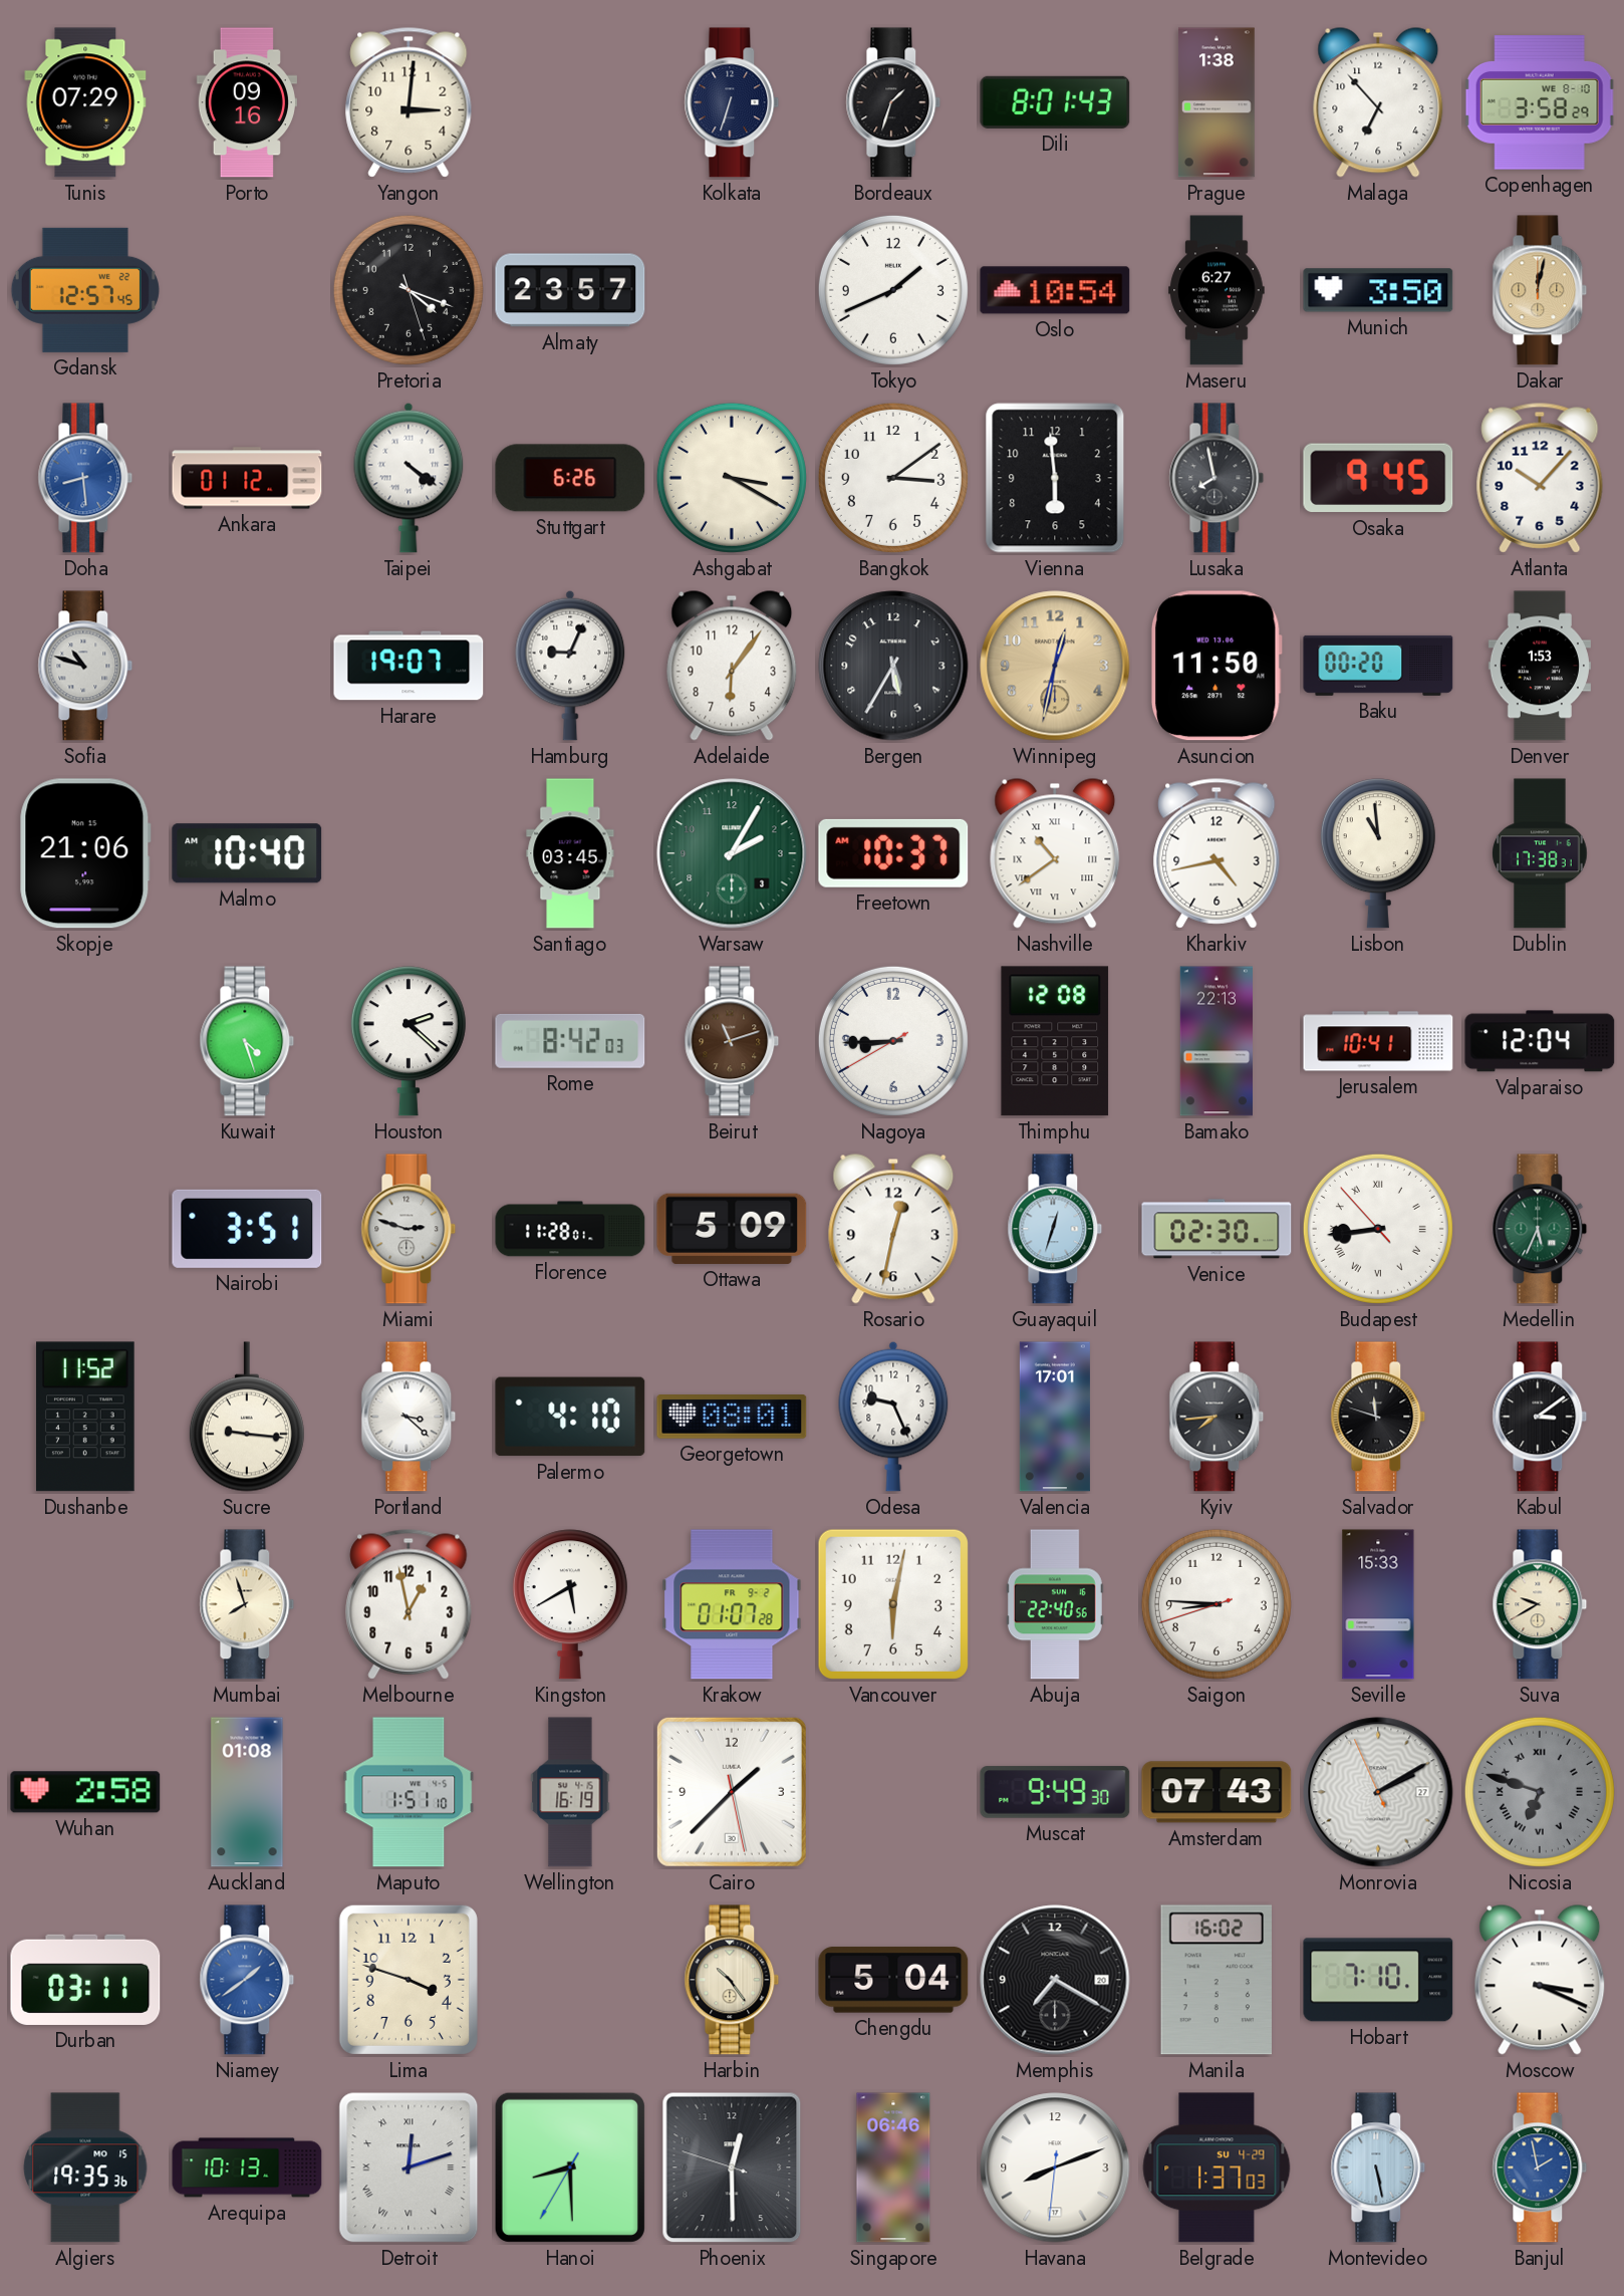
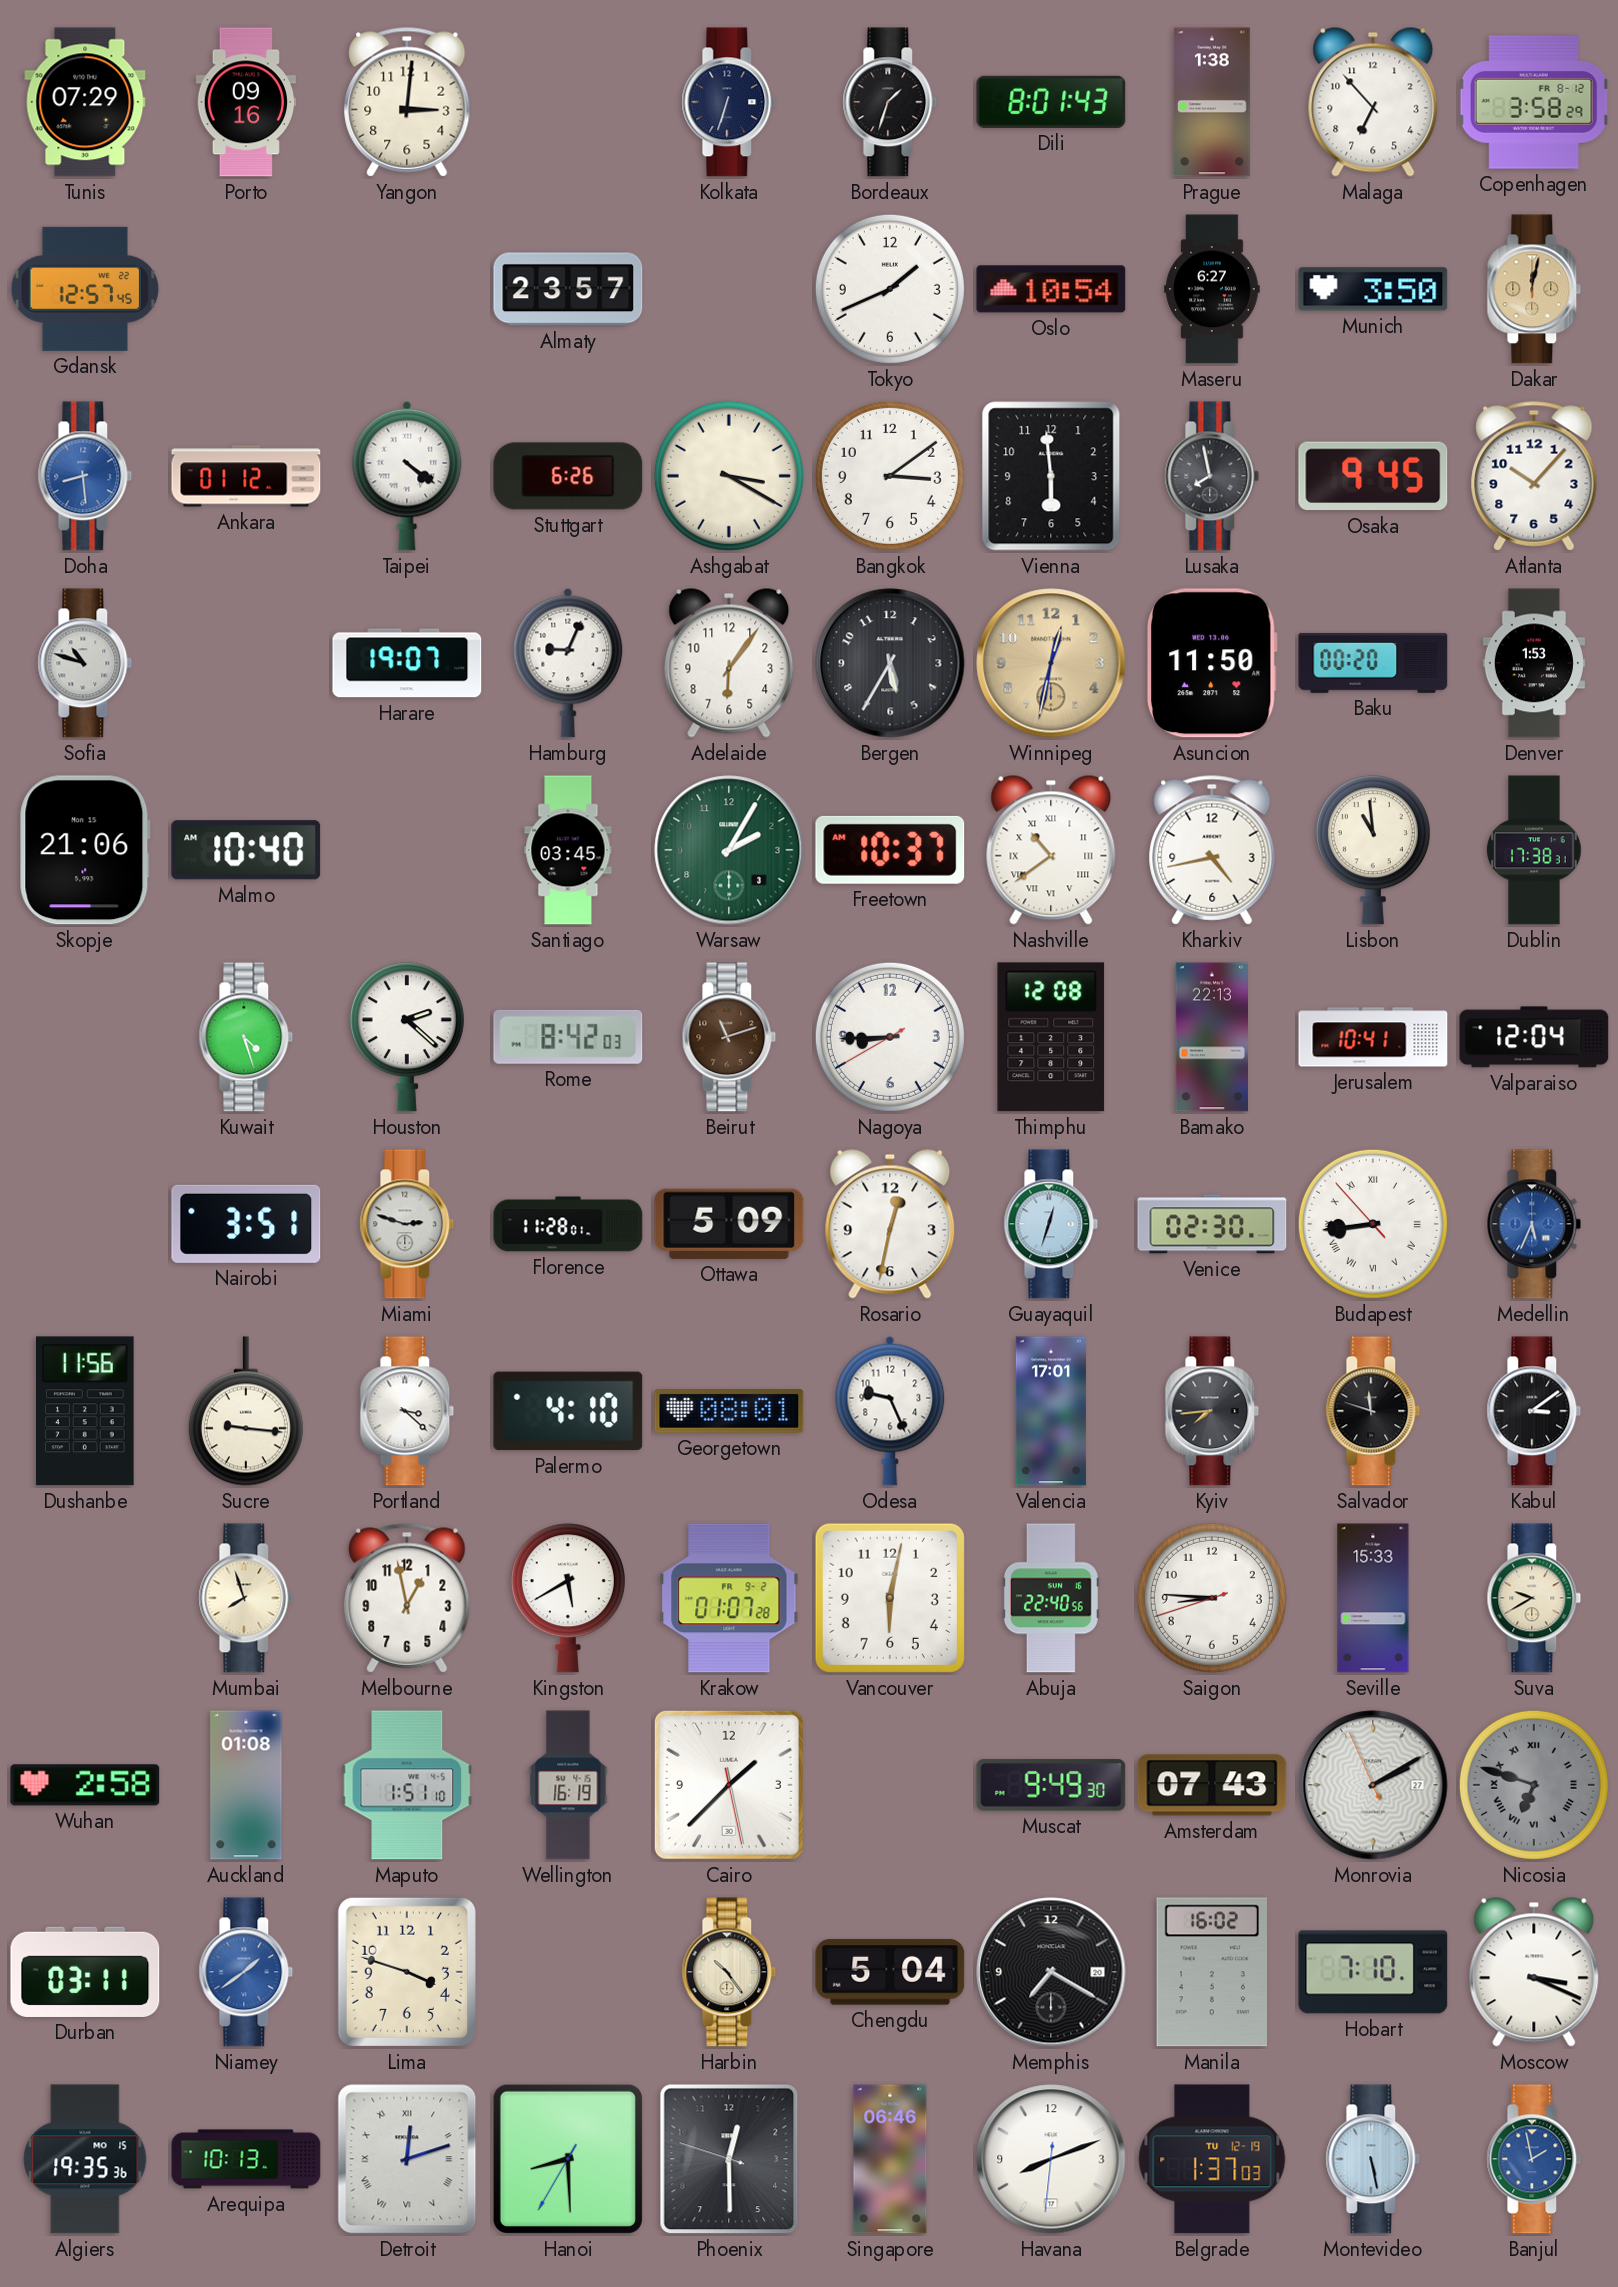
Copenhagen date: WE 8-10 -> FR 8-12 (1534, 102)
Pretoria: 4:18 -> none (409, 290)
Medellin dial: green -> blue (1534, 1224)
Dushanbe: 11:52 -> 11:56 (86, 1411)
Belgrade date: SU 4-29 -> TU 12-19 (1212, 2159)
